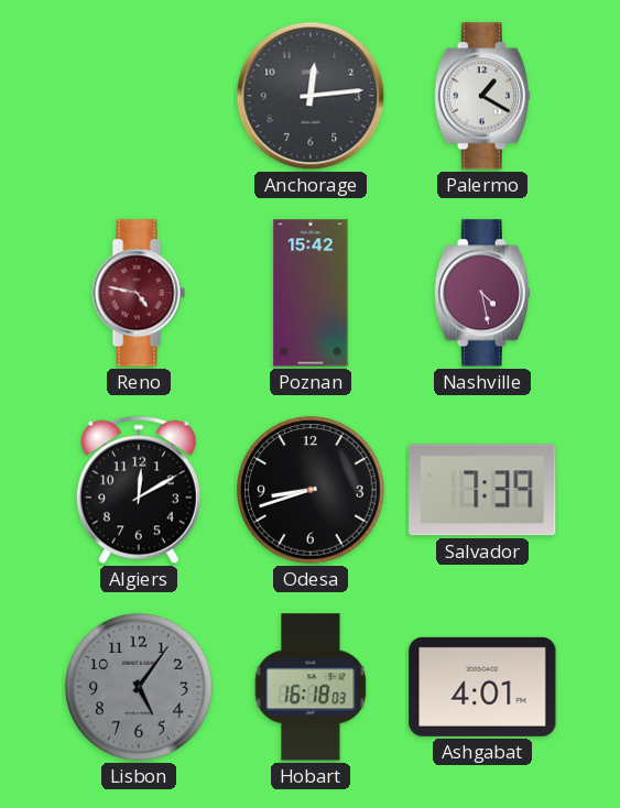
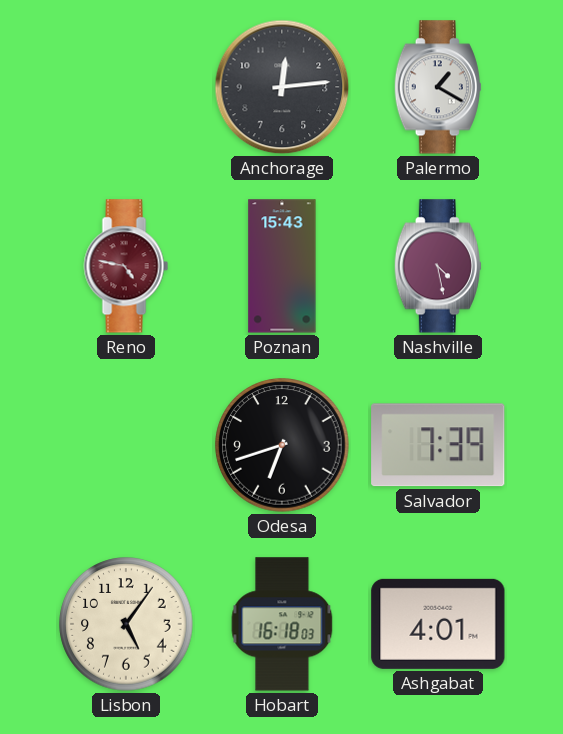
Poznan: 15:42 -> 15:43 (282, 266)
Algiers: 12:10 -> none (139, 490)
Odesa: 8:42 -> 6:42 (282, 445)
Lisbon dial: grey -> cream (126, 624)
